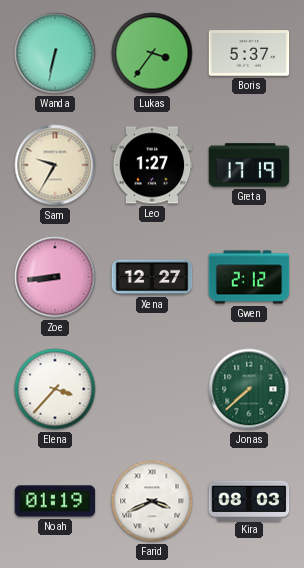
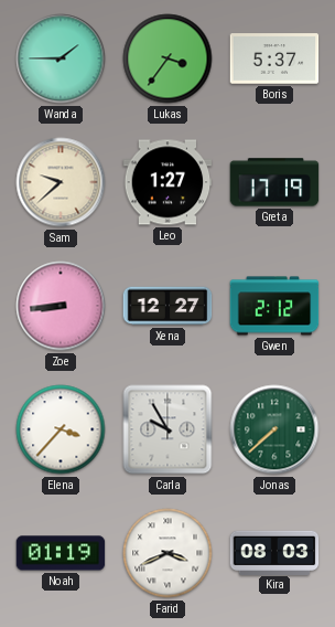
Wanda: 6:32 -> 1:45 (61, 59)
Sam: 9:35 -> 9:38 (61, 182)
Carla: none -> 9:55 (167, 429)
